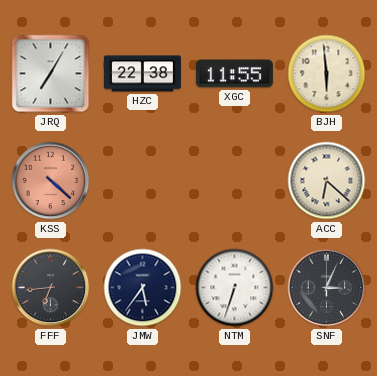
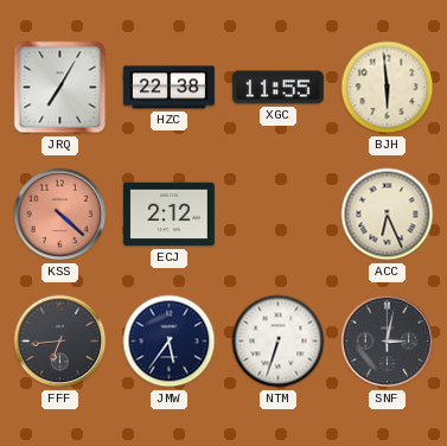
ECJ: none -> 2:12 (168, 215)
ACC: 6:22 -> 6:26 (388, 215)
SNF: 3:04 -> 3:02 (388, 342)
